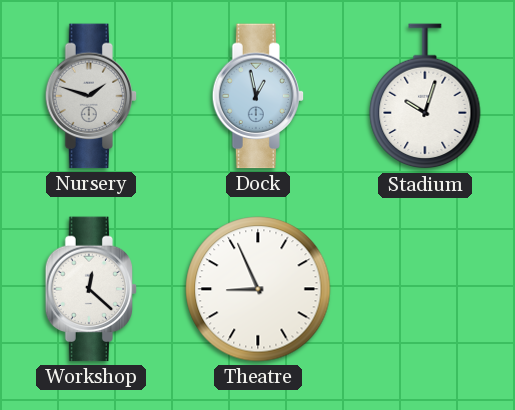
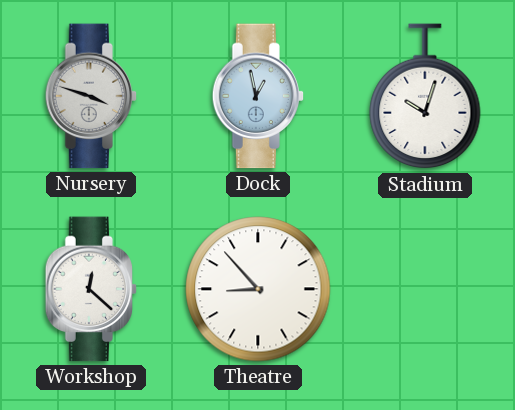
Nursery: 1:48 -> 3:48 (91, 96)
Theatre: 8:56 -> 8:53 (258, 289)
